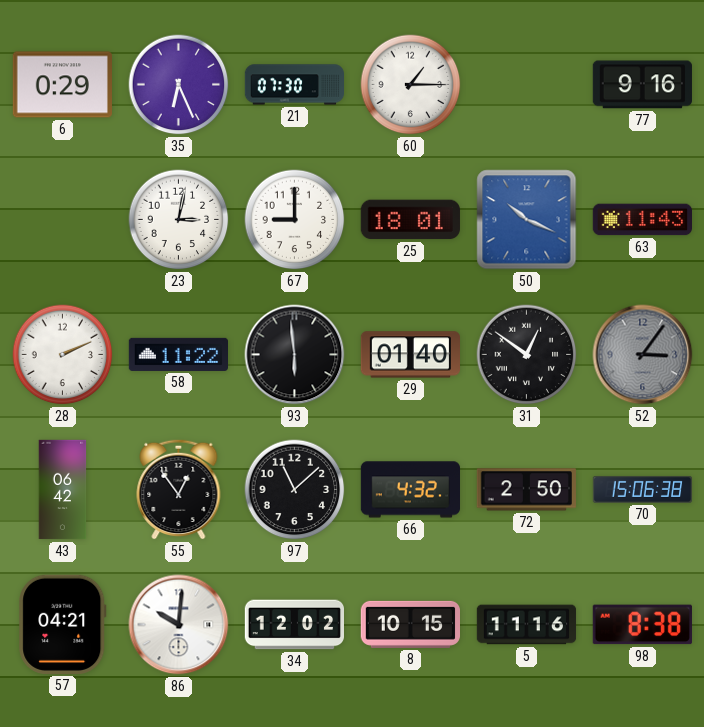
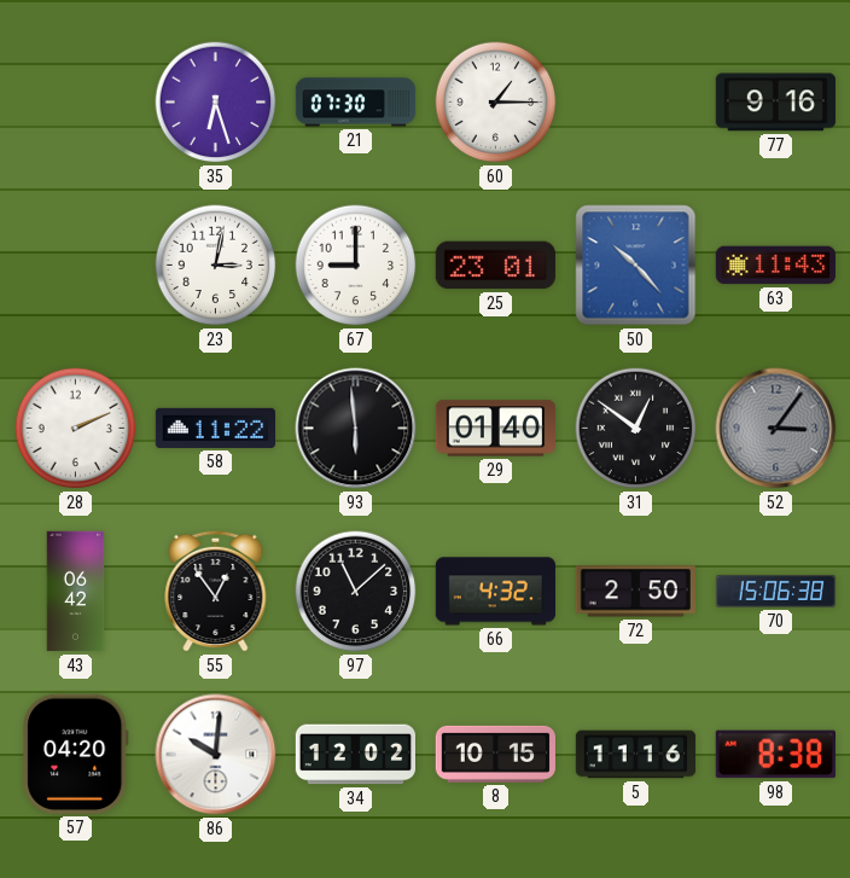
6: 0:29 -> none (62, 85)
35: 6:26 -> 6:27 (216, 103)
25: 18:01 -> 23:01 (495, 266)
50: 10:19 -> 10:23 (636, 266)
57: 04:21 -> 04:20 (76, 754)
